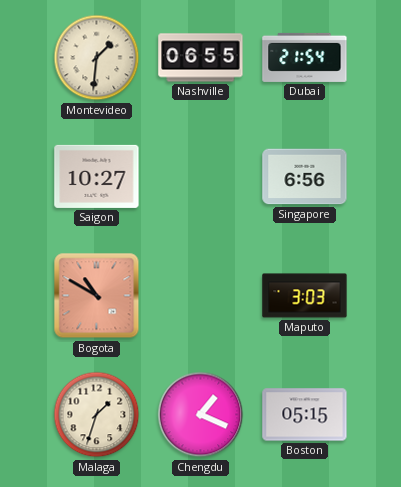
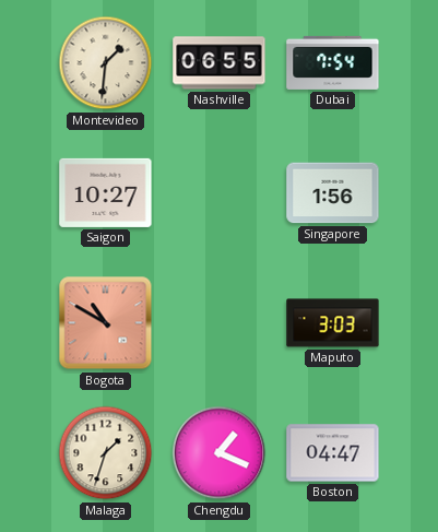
Dubai: 21:54 -> 7:54 (333, 62)
Singapore: 6:56 -> 1:56 (333, 193)
Boston: 05:15 -> 04:47 (333, 453)
